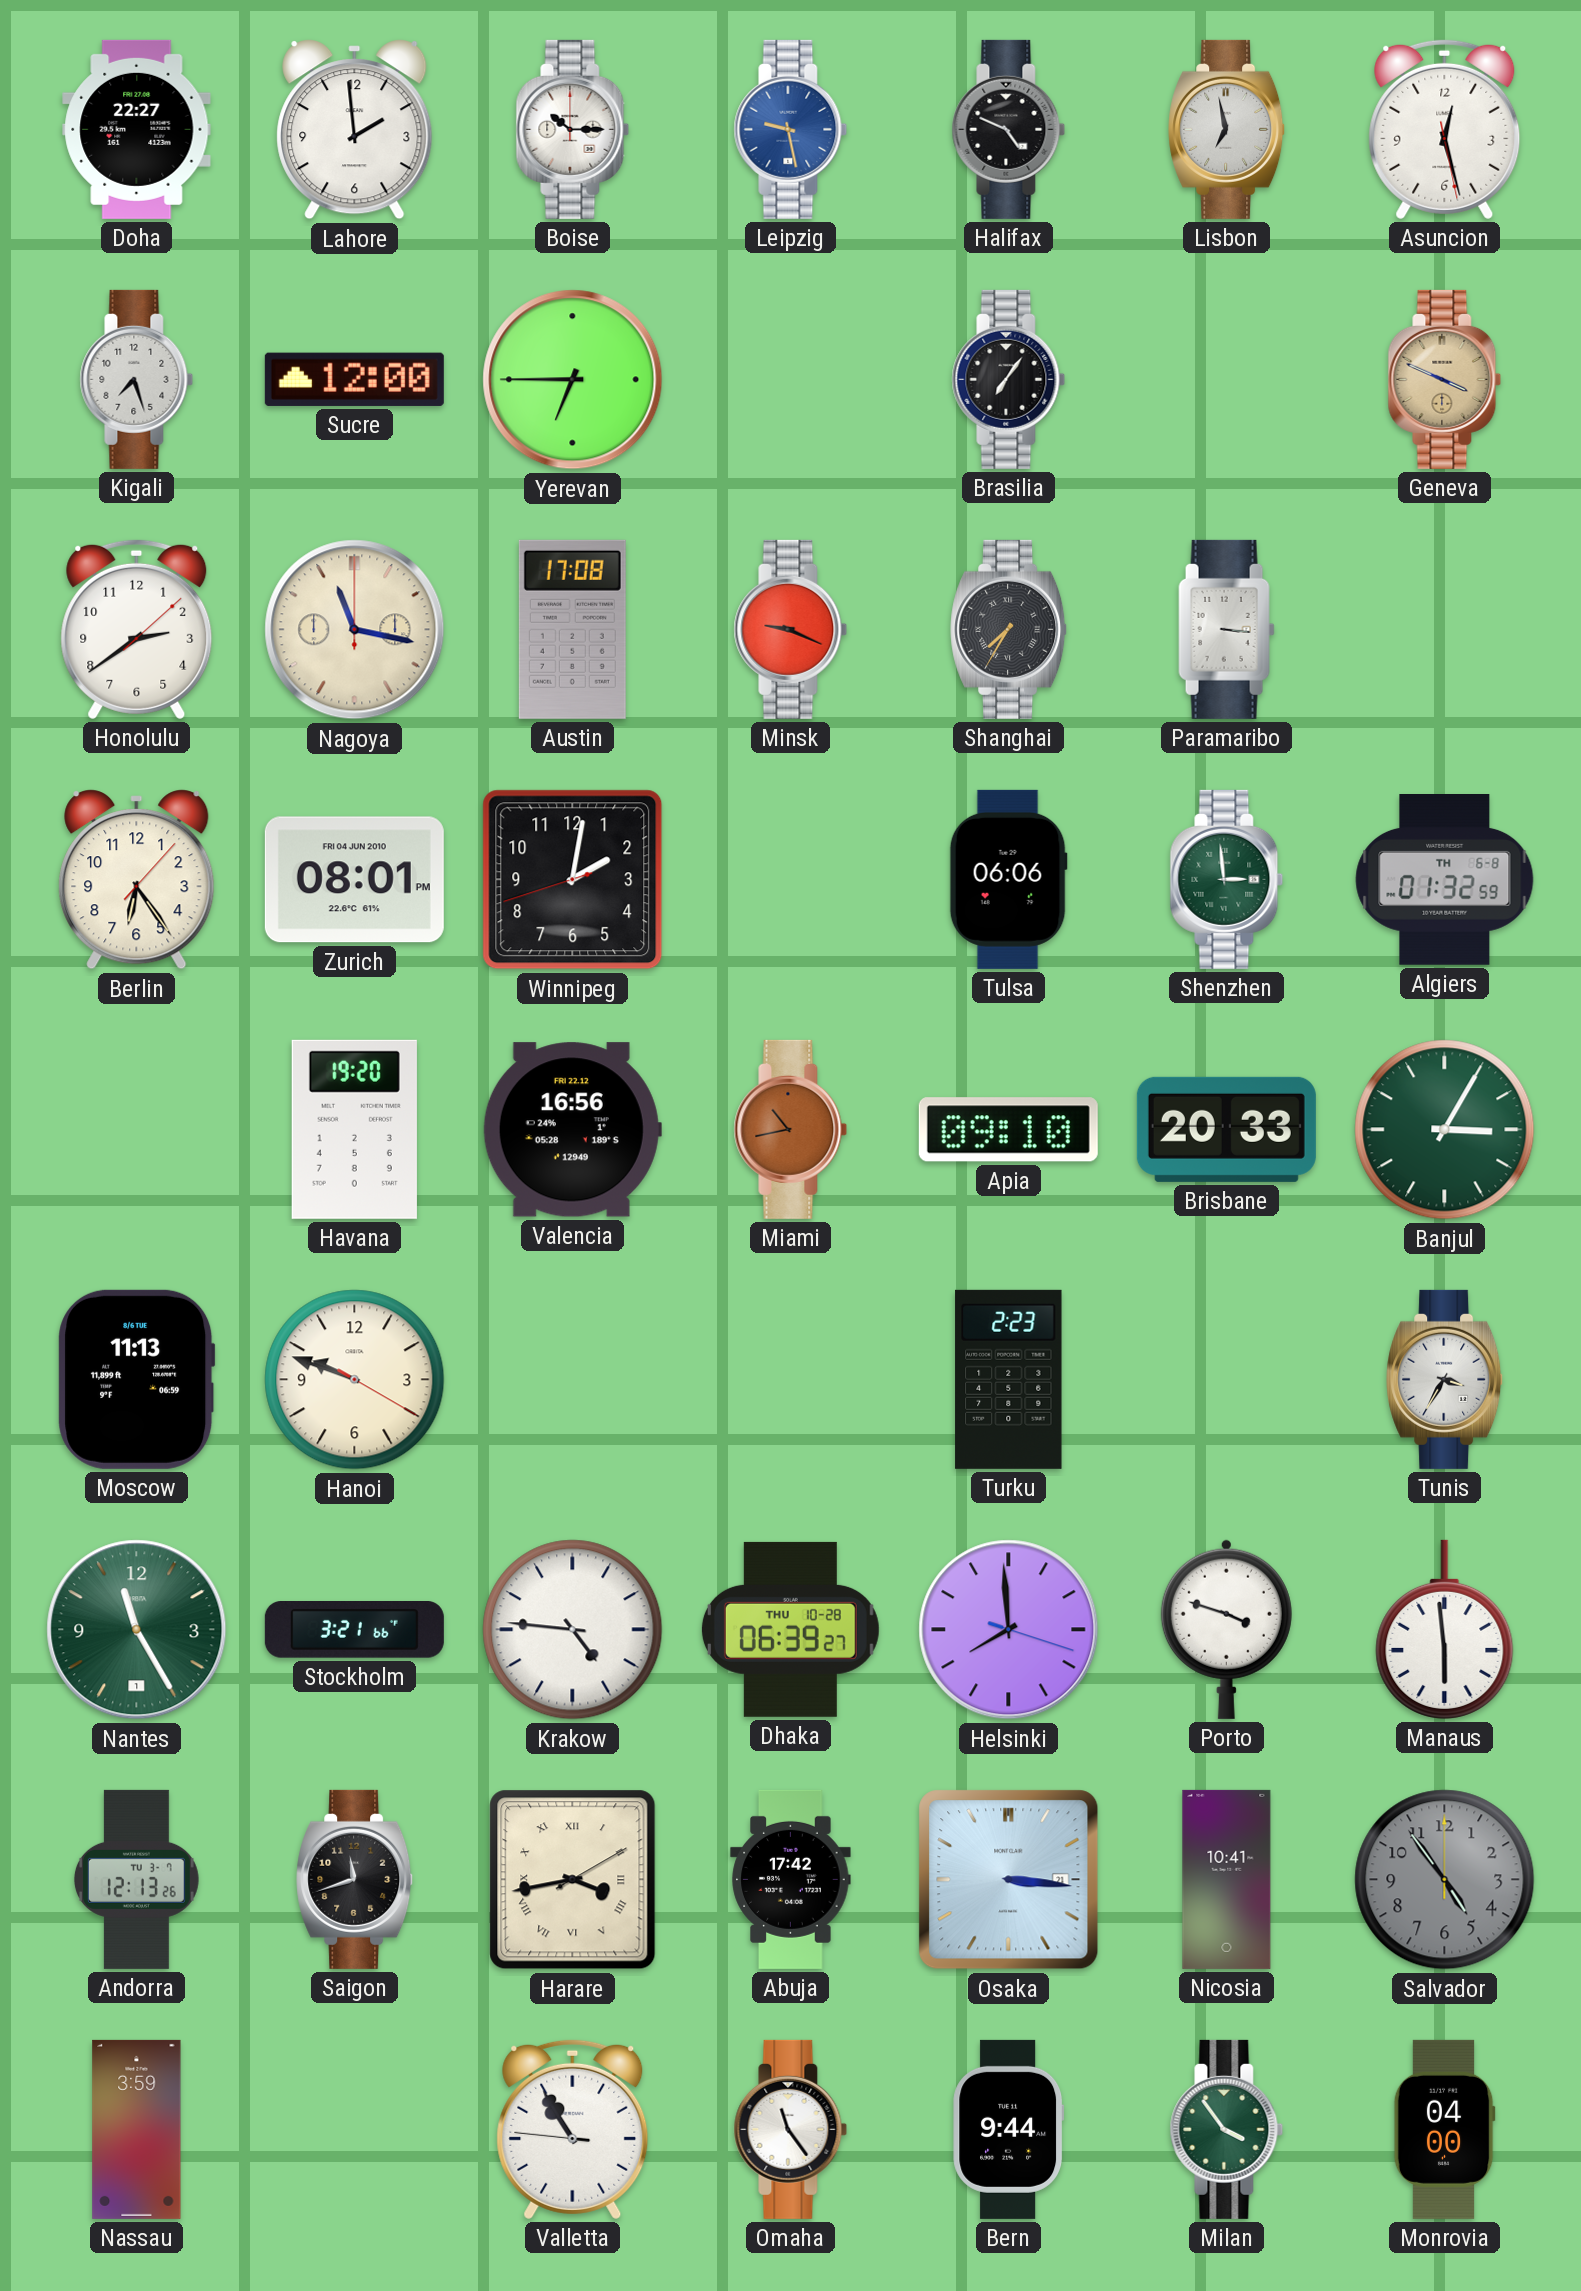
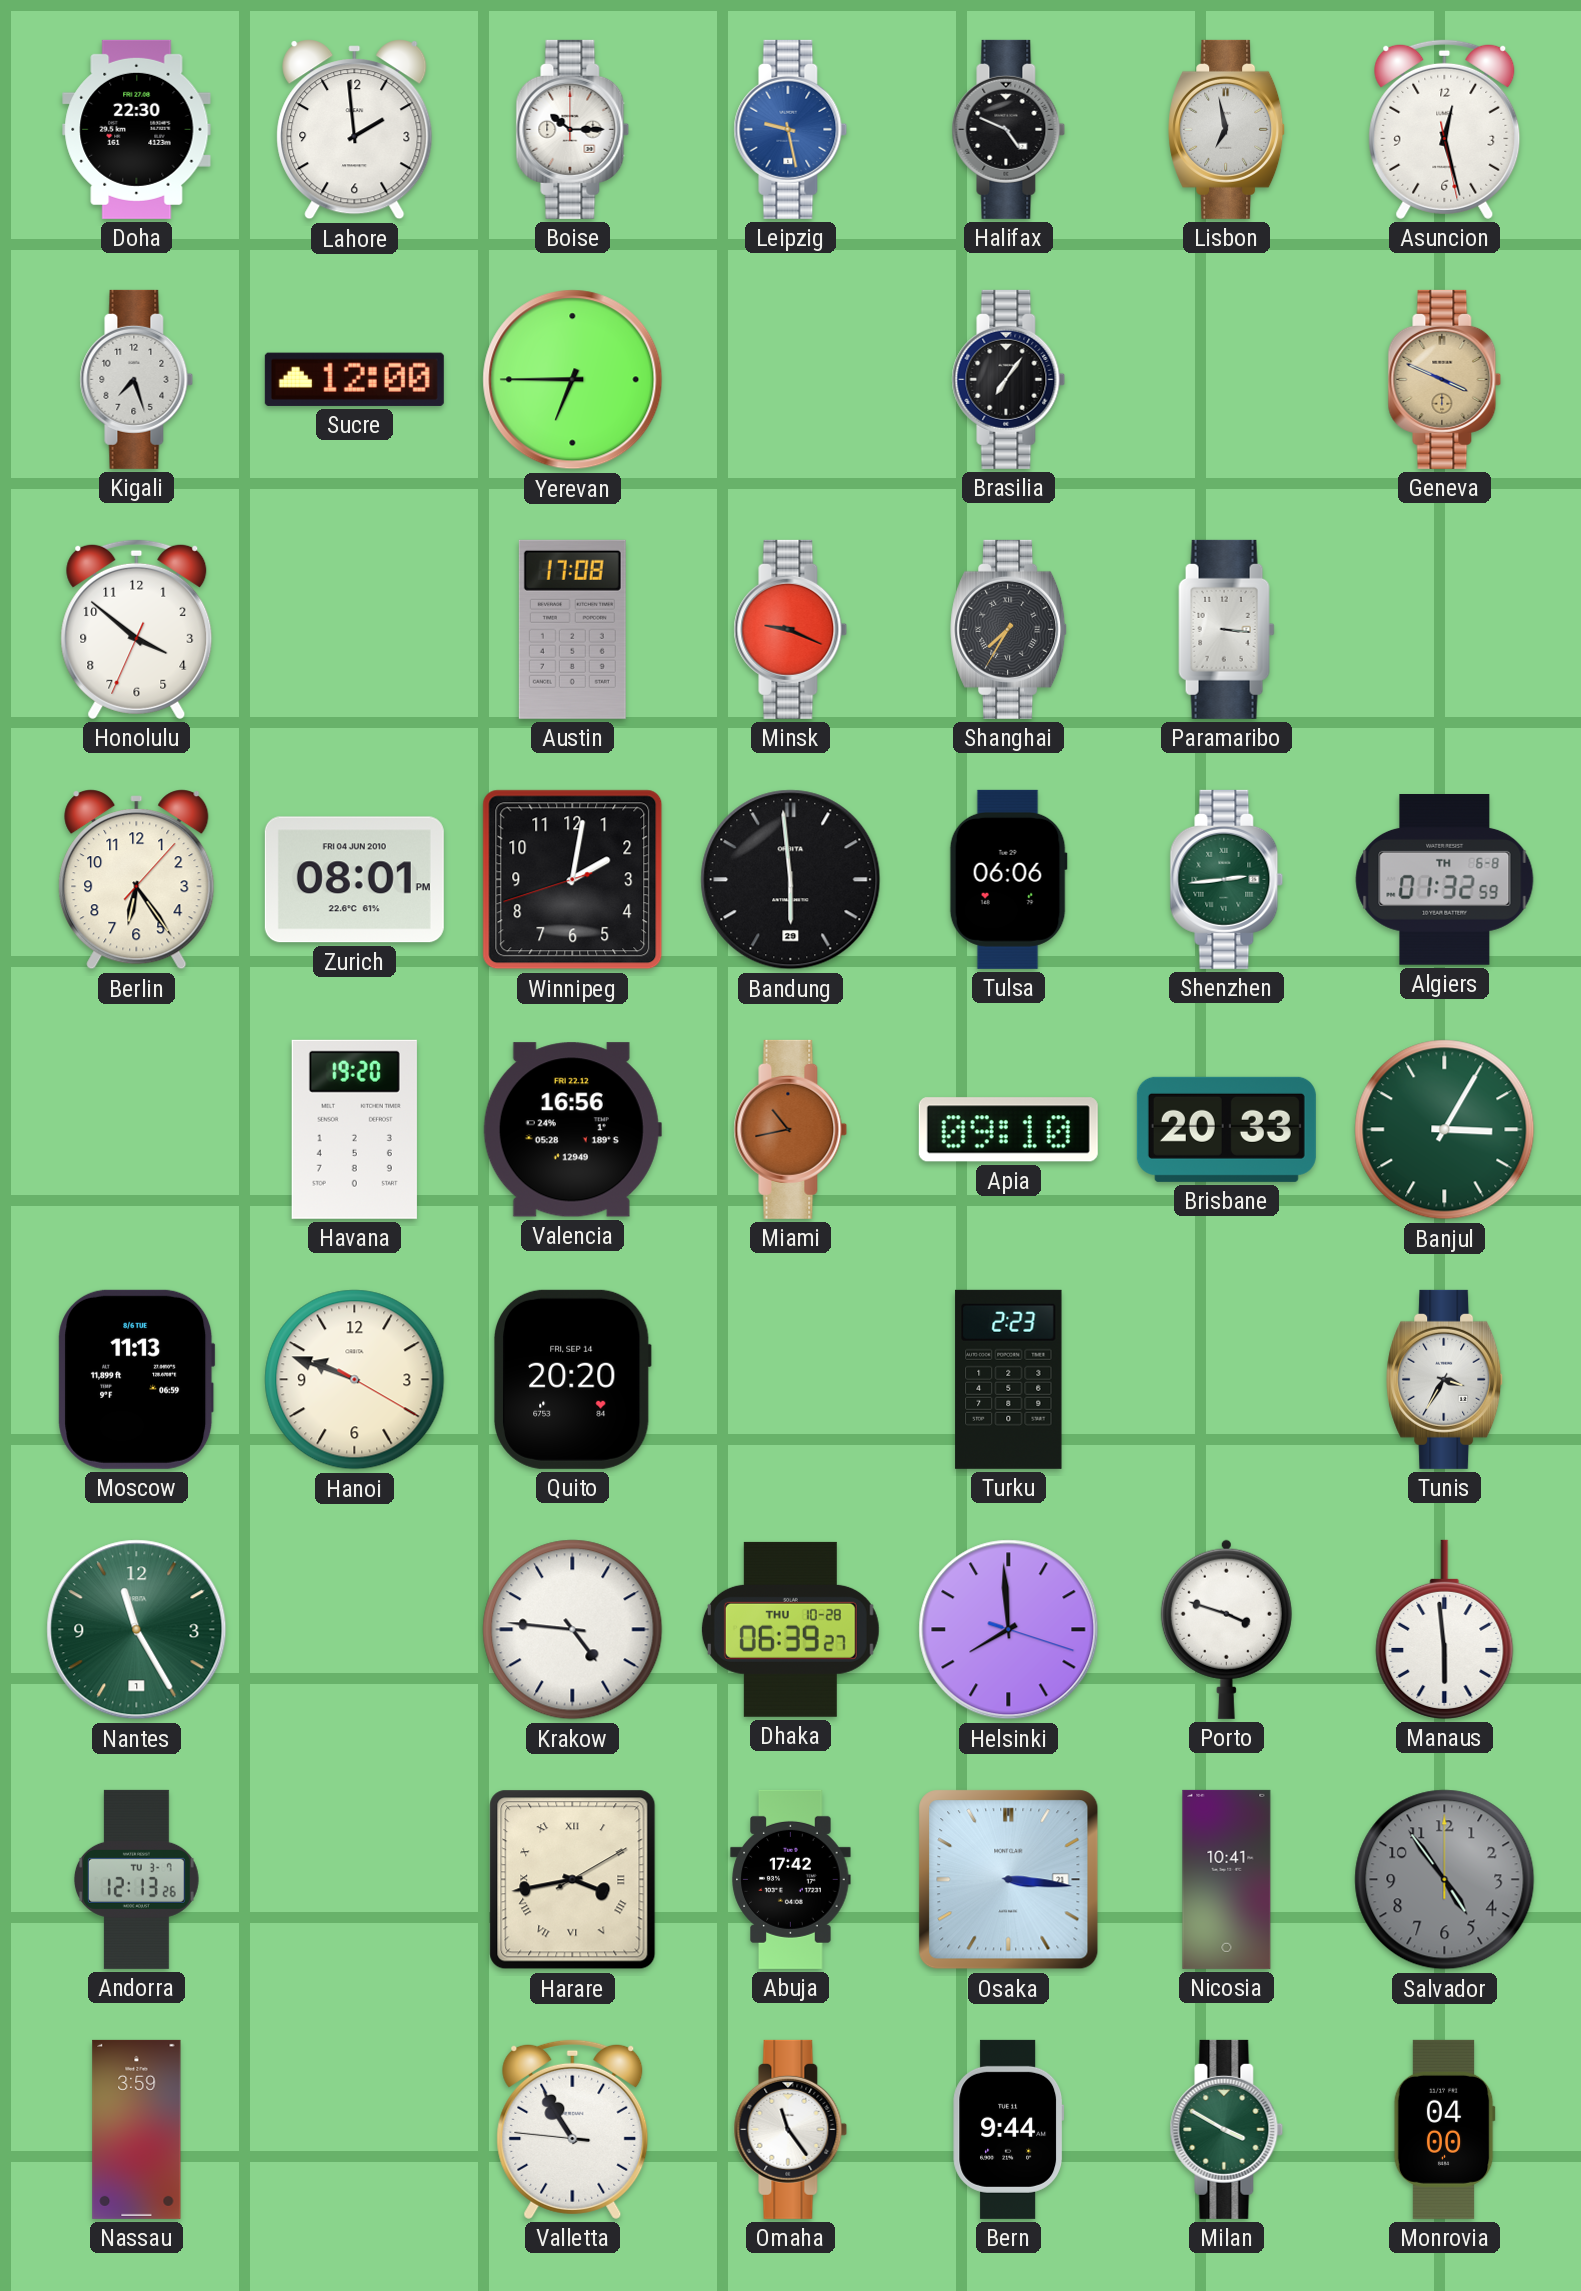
Doha: 22:27 -> 22:30 (137, 129)
Honolulu: 2:39 -> 3:51 (137, 629)
Nagoya: 11:17 -> none (355, 630)
Bandung: none -> 5:59 (791, 880)
Shenzhen: 2:59 -> 2:44 (1227, 879)
Quito: none -> 20:20 (572, 1379)
Stockholm: 3:21 -> none (354, 1630)
Saigon: 11:42 -> none (355, 1879)
Milan: 3:54 -> 3:50 (1227, 2129)
